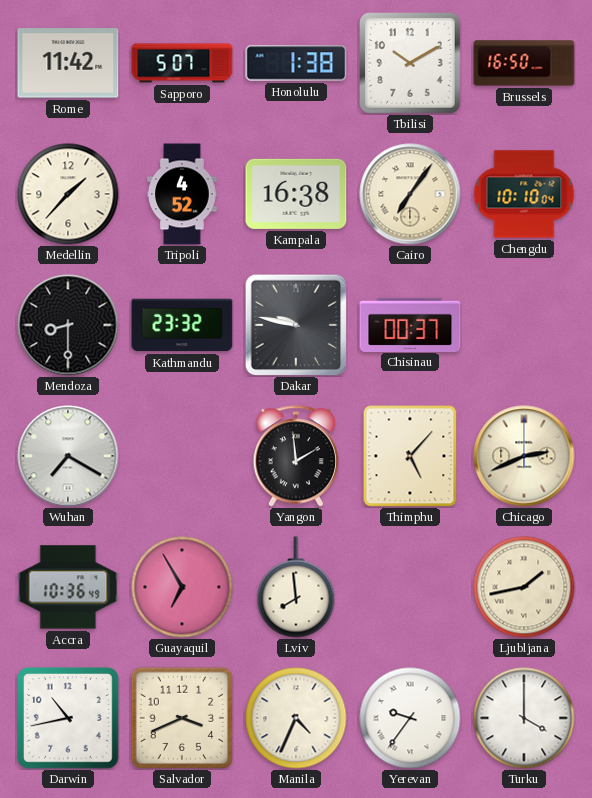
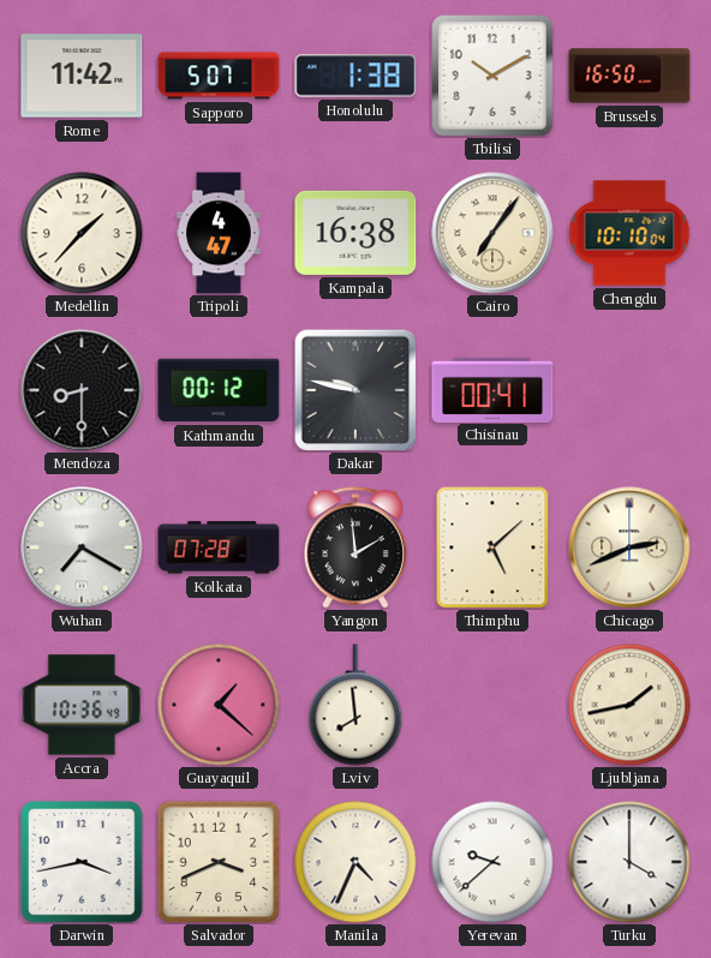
Tripoli: 4:52 -> 4:47 (219, 233)
Kathmandu: 23:32 -> 00:12 (219, 390)
Chisinau: 00:37 -> 00:41 (492, 389)
Kolkata: none -> 07:28 (219, 547)
Thimphu: 5:07 -> 5:08 (492, 547)
Guayaquil: 6:55 -> 1:22 (219, 705)
Darwin: 10:43 -> 3:43 (83, 863)
Yerevan: 9:36 -> 9:38 (492, 862)
